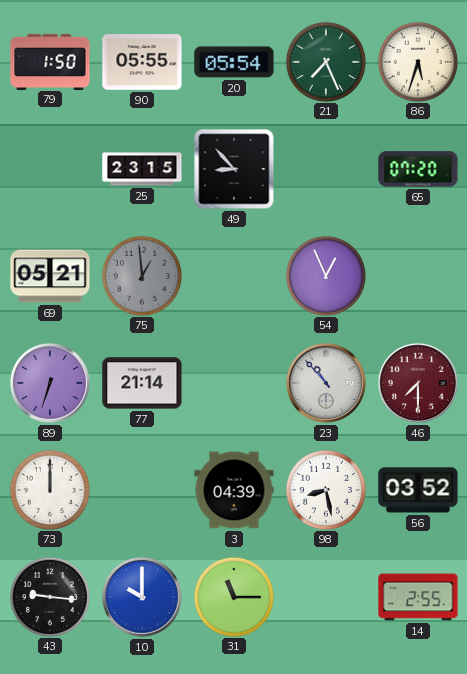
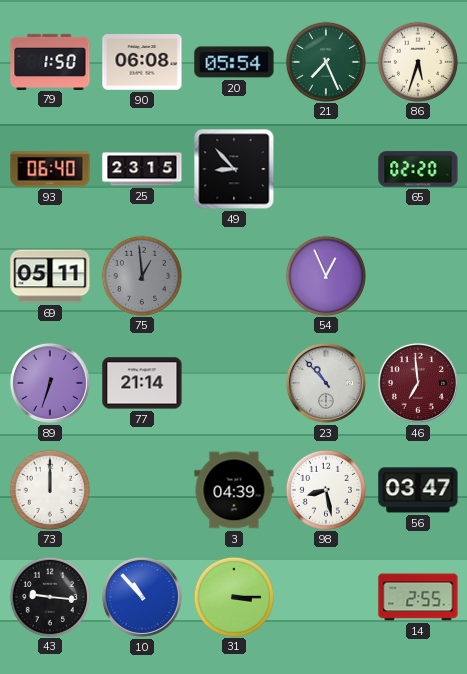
90: 05:55 -> 06:08 (142, 63)
93: none -> 06:40 (50, 169)
65: 07:20 -> 02:20 (418, 169)
69: 05:21 -> 05:11 (50, 276)
46: 7:30 -> 6:59 (418, 383)
56: 03:52 -> 03:47 (418, 490)
10: 10:00 -> 10:53 (142, 597)
31: 11:15 -> 3:15 (233, 596)
